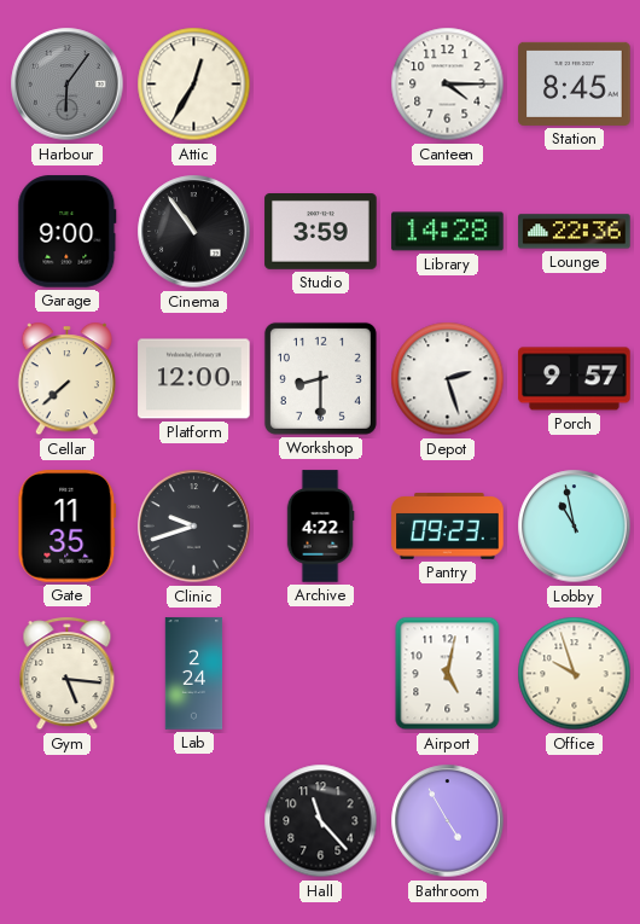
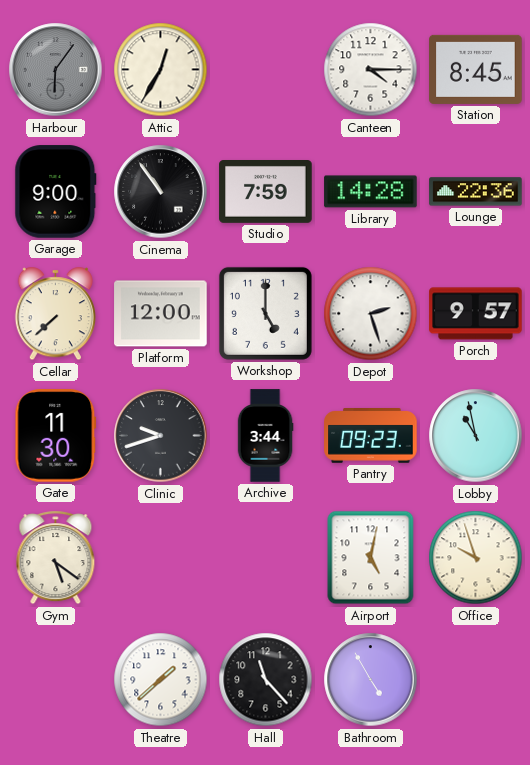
Studio: 3:59 -> 7:59 (266, 192)
Workshop: 8:30 -> 5:00 (265, 313)
Gate: 11:35 -> 11:30 (56, 436)
Archive: 4:22 -> 3:44 (265, 436)
Gym: 5:16 -> 5:21 (56, 558)
Lab: 2:24 -> none (194, 674)
Theatre: none -> 1:38 (161, 680)
